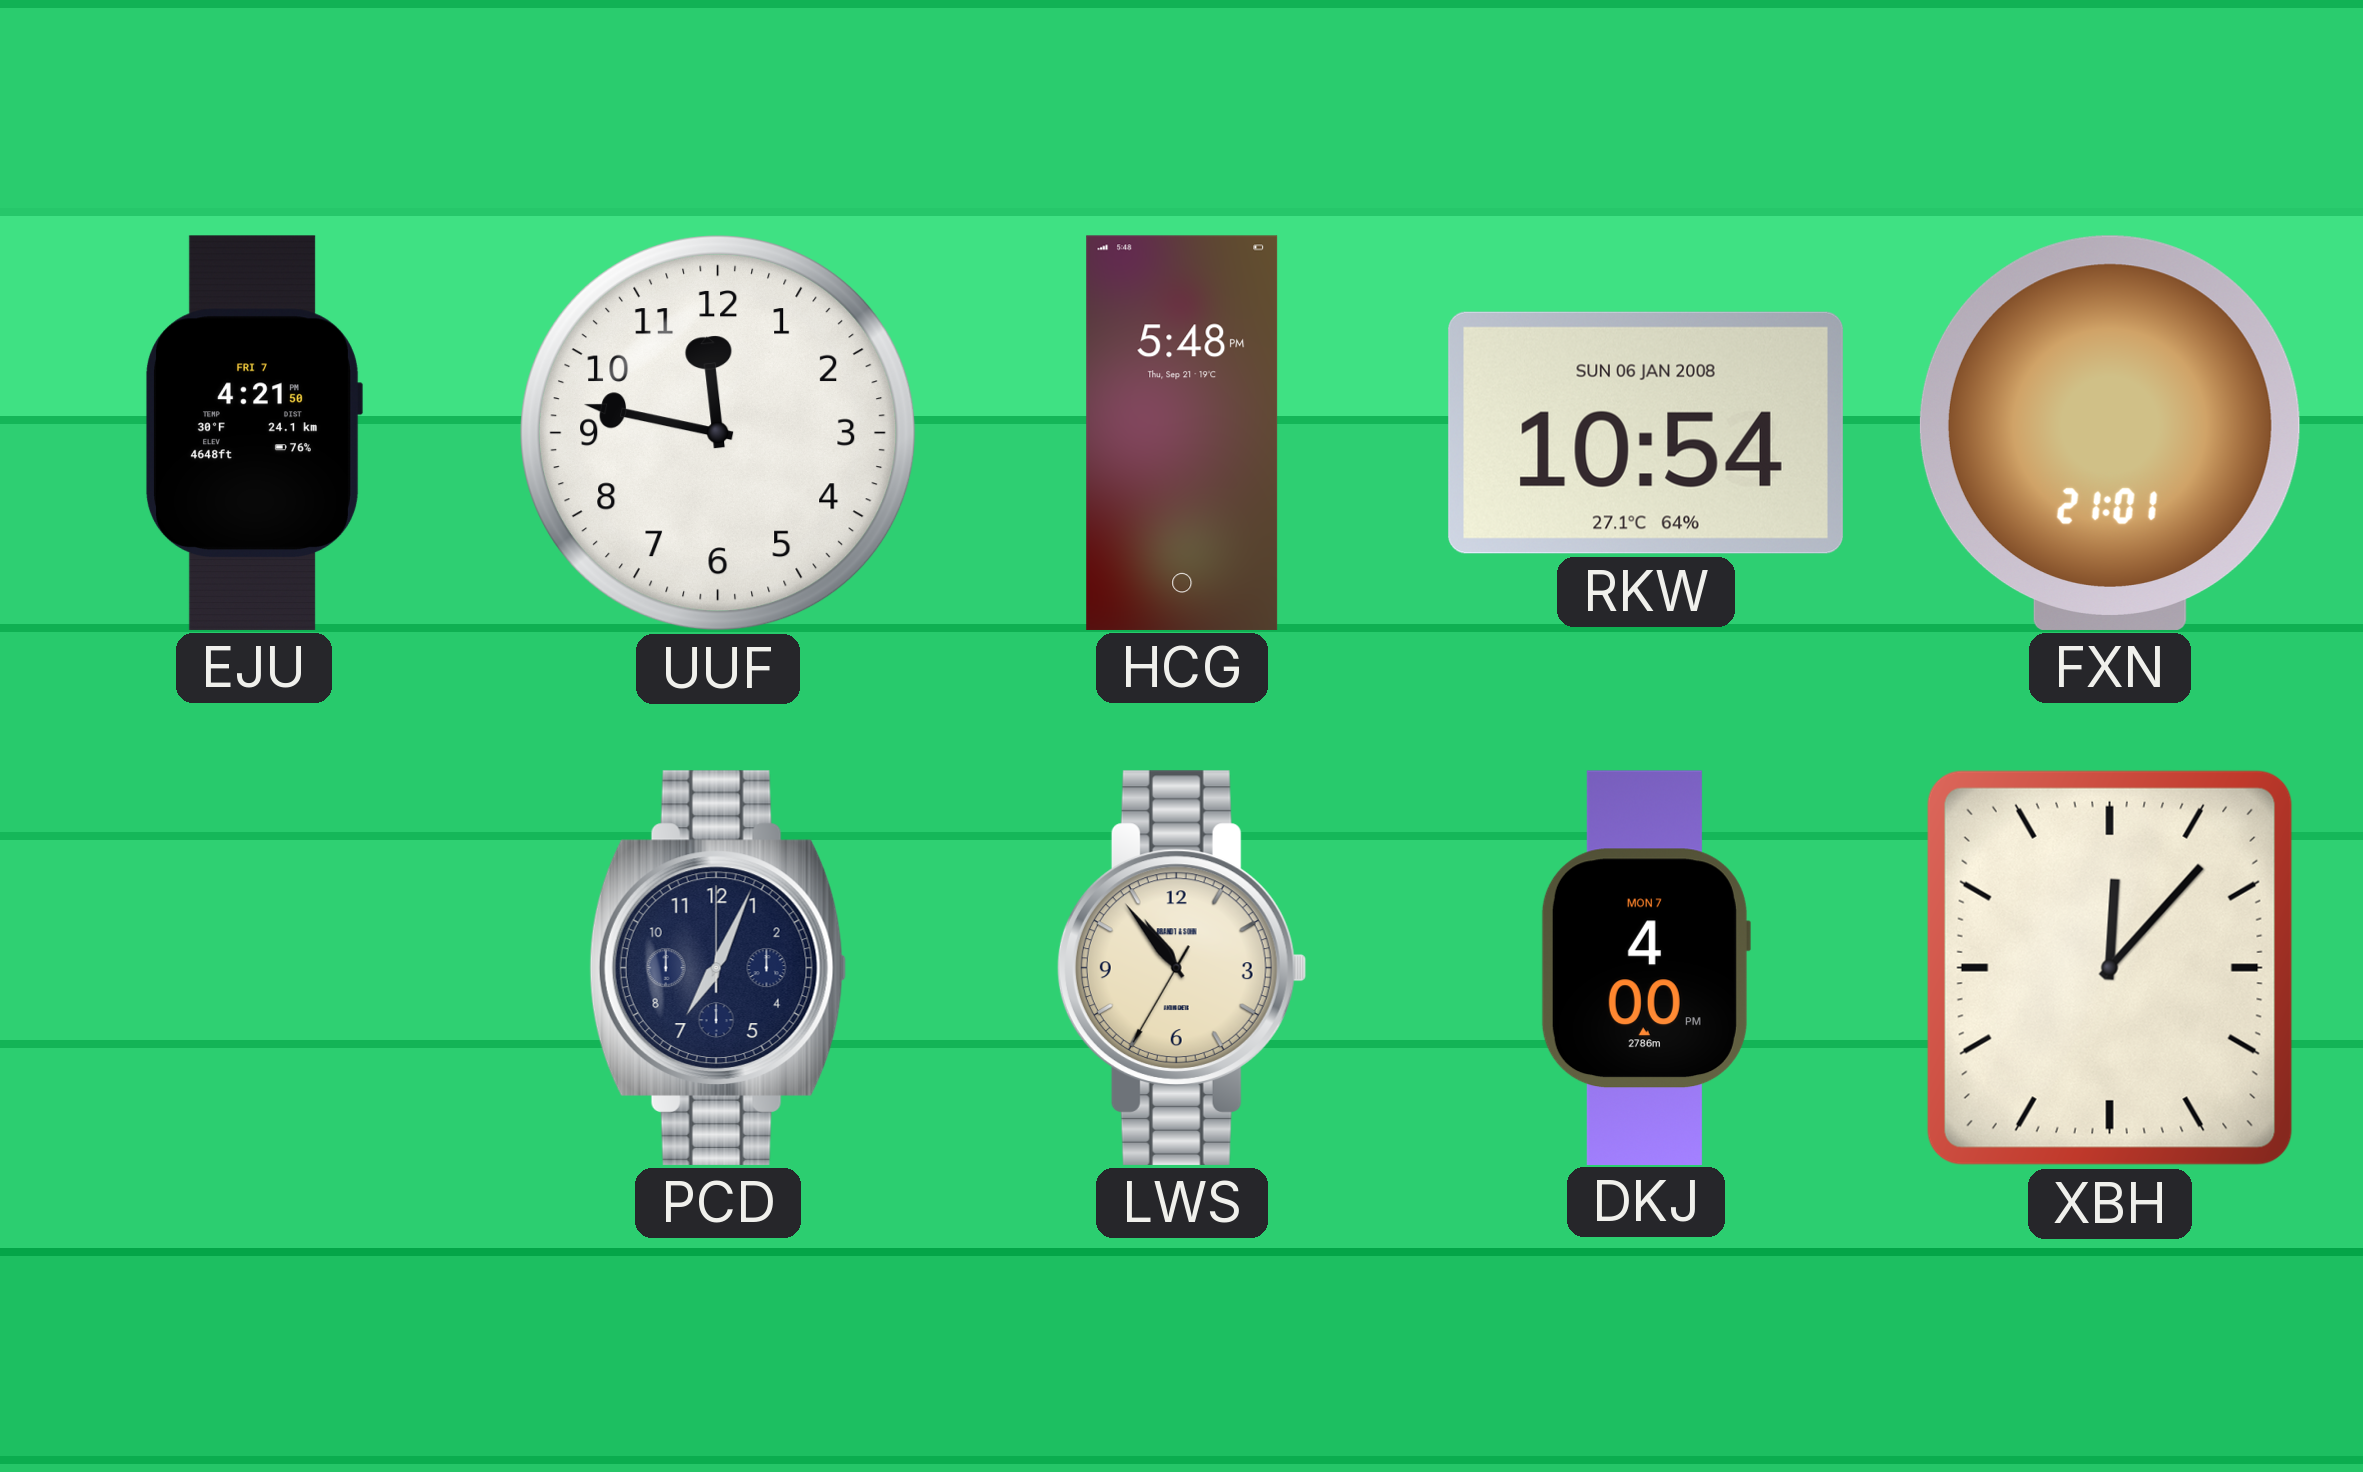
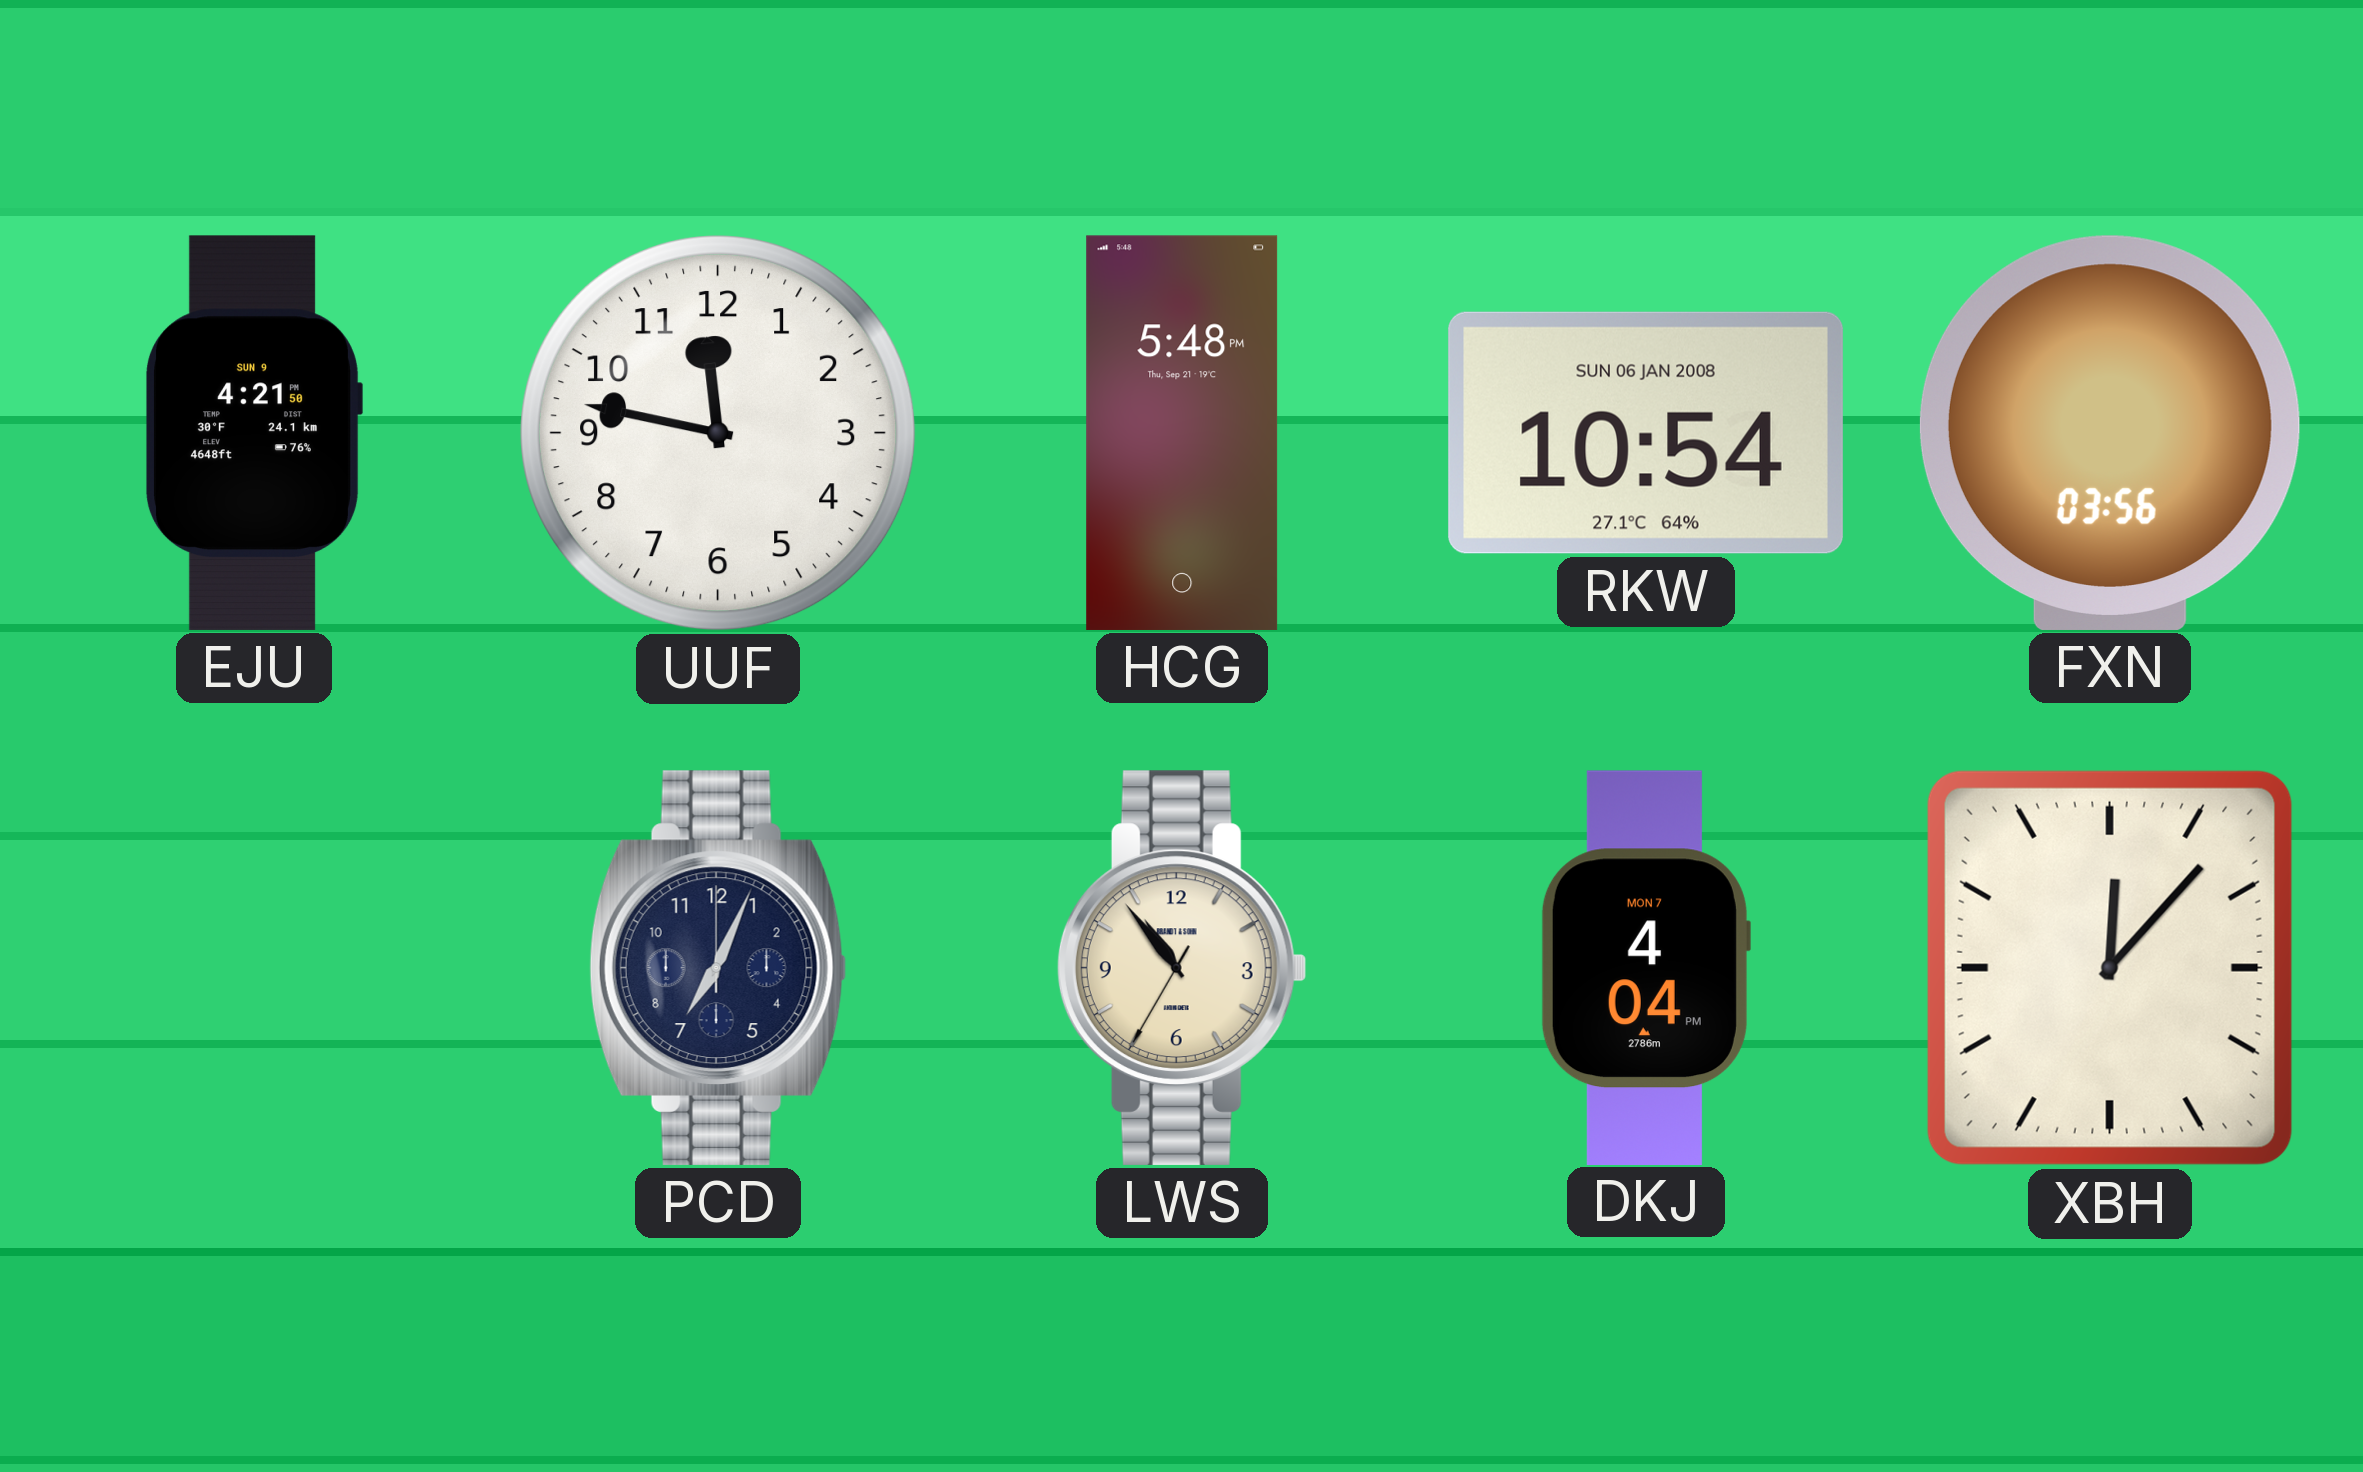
EJU date: FRI 7 -> SUN 9 (254, 433)
FXN: 21:01 -> 03:56 (2110, 433)
DKJ: 4:00 -> 4:04 (1645, 967)
